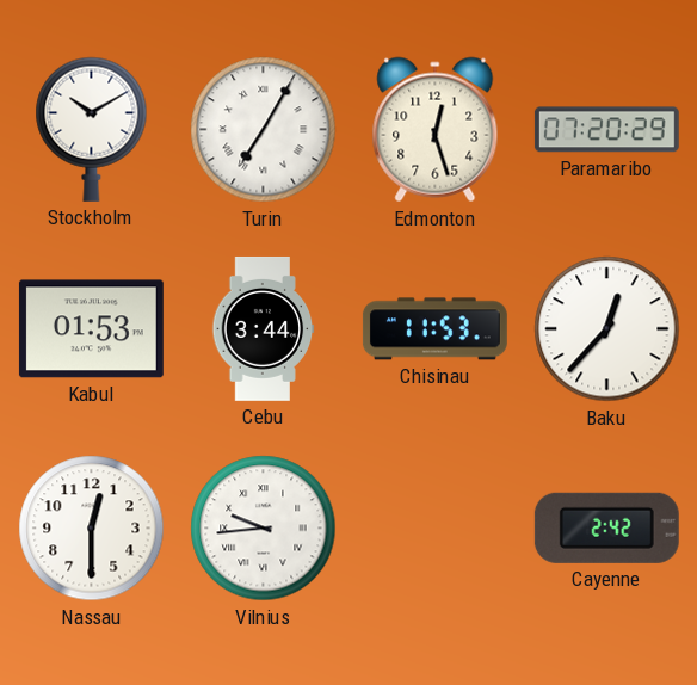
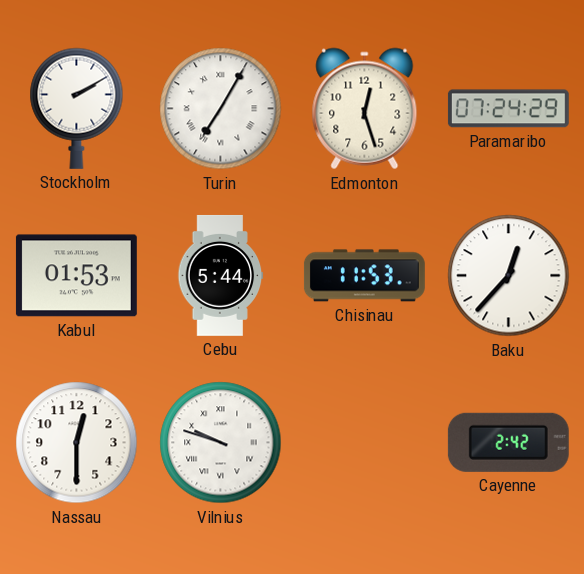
Stockholm: 10:10 -> 2:10 (77, 108)
Paramaribo: 07:20 -> 07:24 (508, 109)
Cebu: 3:44 -> 5:44 (221, 275)
Vilnius: 9:44 -> 9:48 (221, 443)
